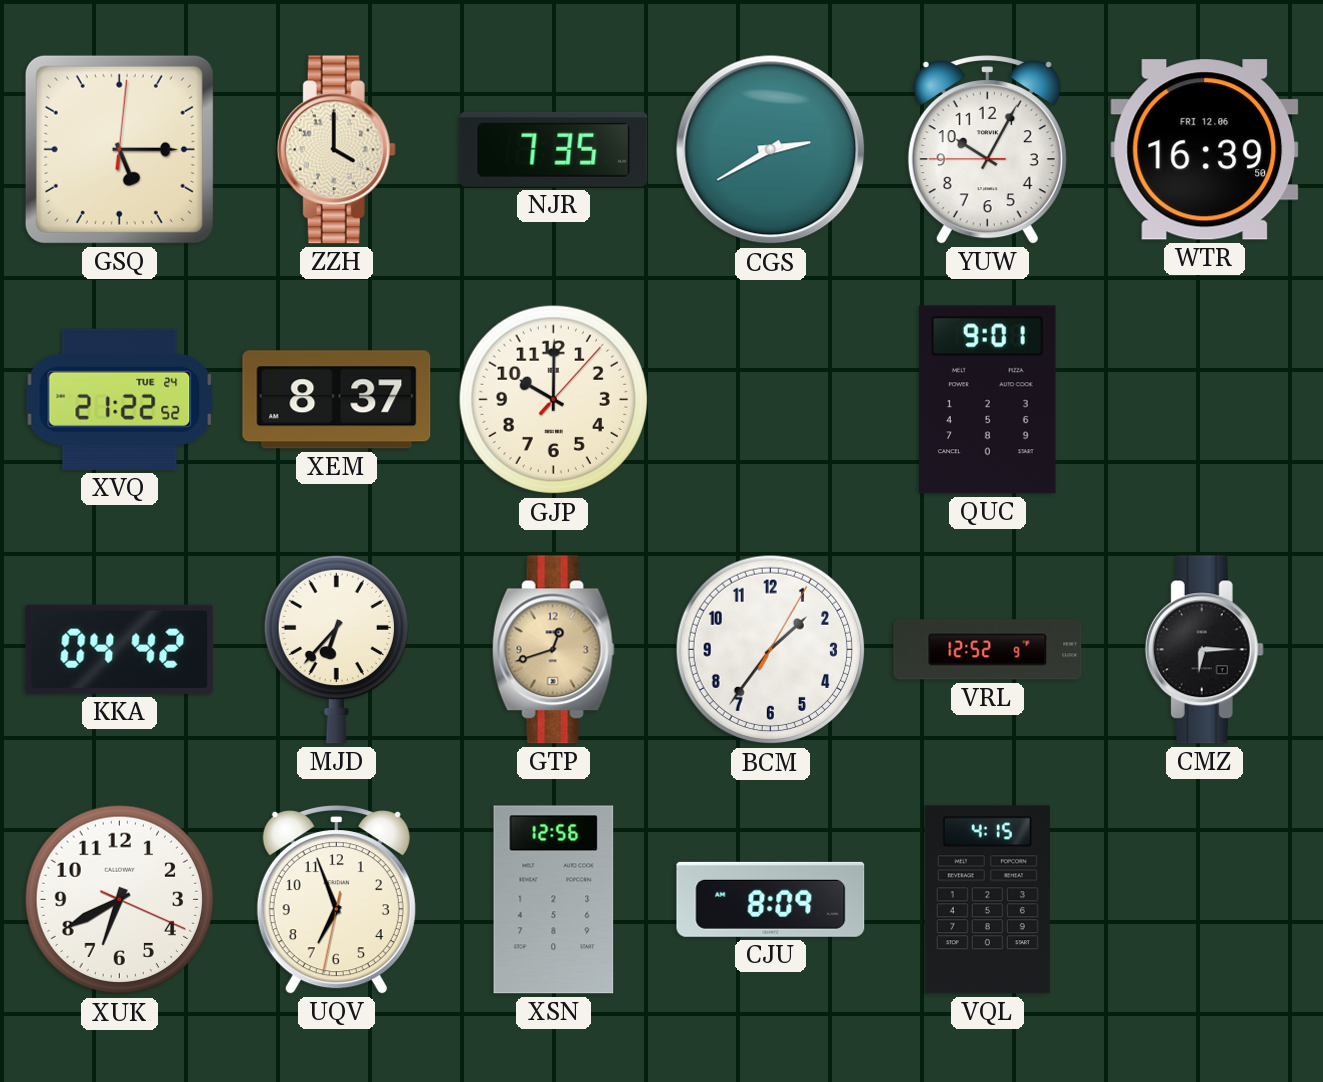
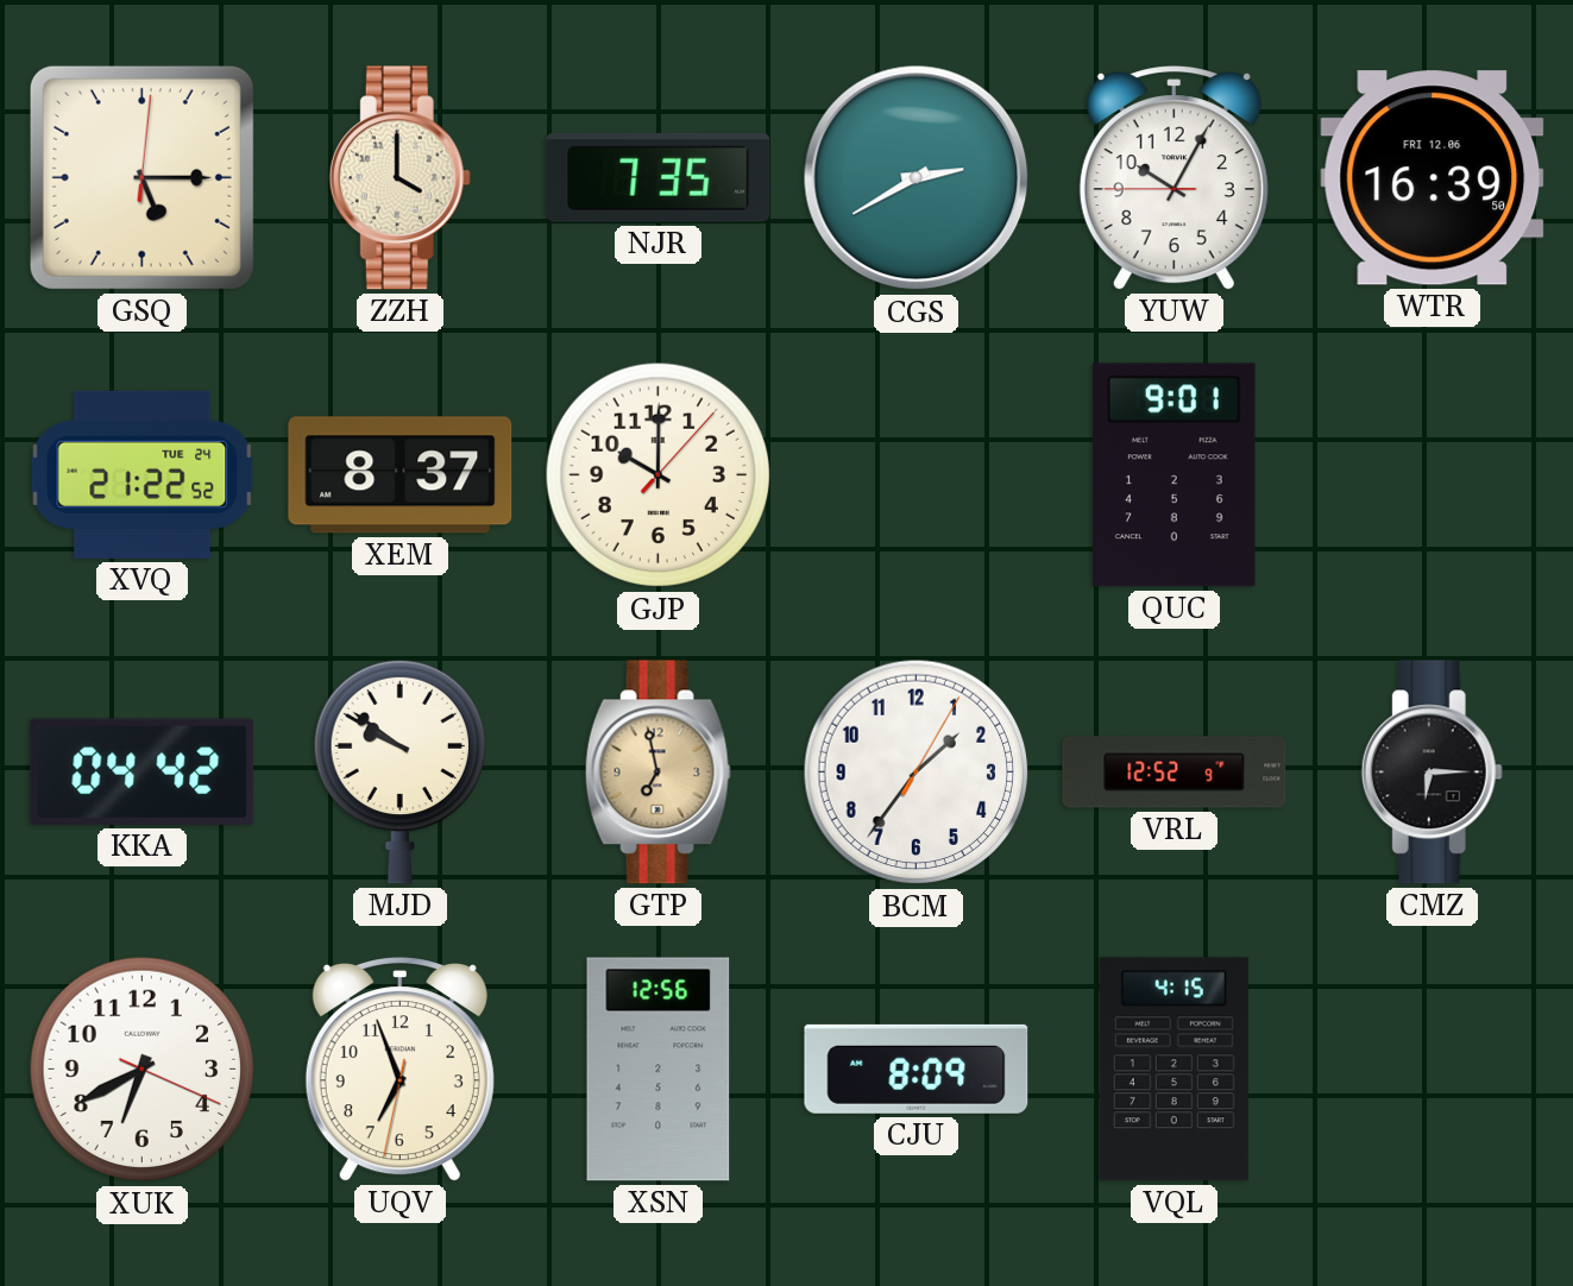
MJD: 6:37 -> 9:51 (399, 771)
GTP: 12:42 -> 6:58 (657, 773)
